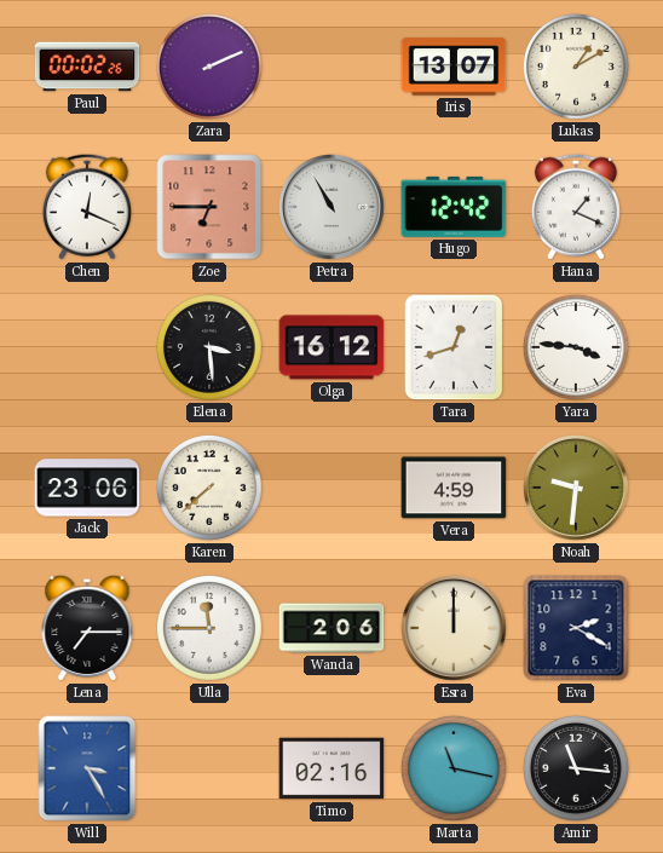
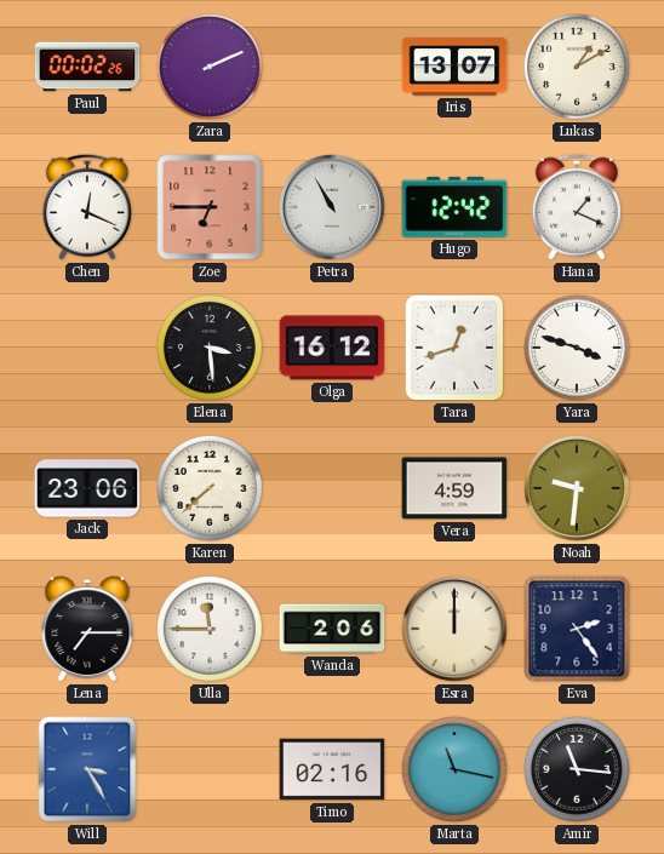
Yara: 3:46 -> 3:48 (577, 348)
Eva: 2:20 -> 2:24 (577, 629)
